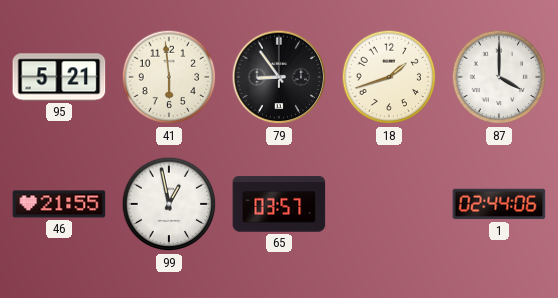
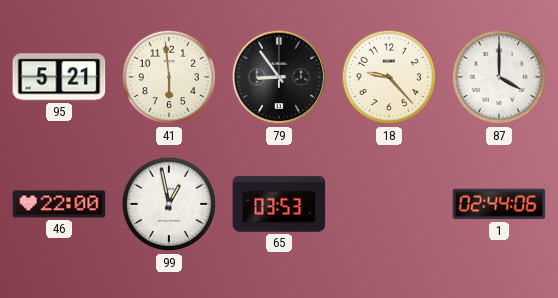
18: 1:42 -> 9:23 (389, 77)
46: 21:55 -> 22:00 (59, 204)
65: 03:57 -> 03:53 (279, 204)
